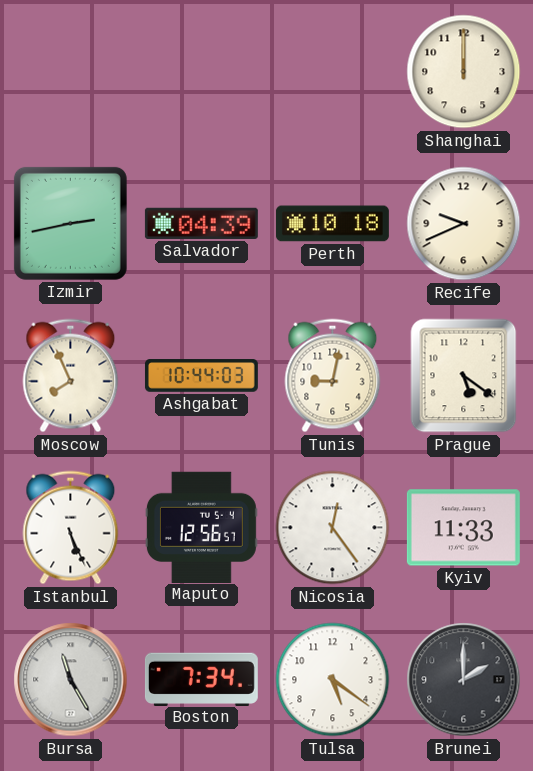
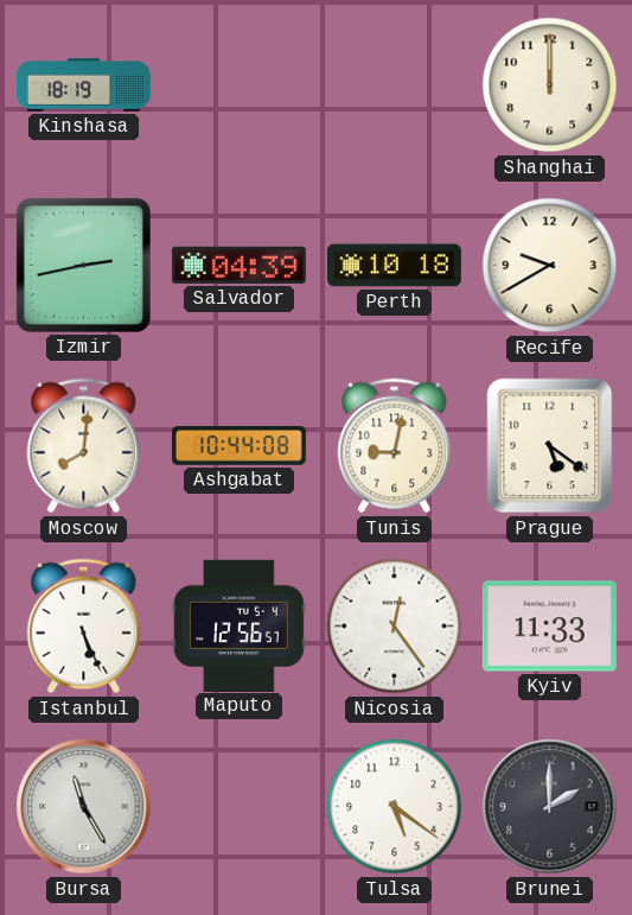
Kinshasa: none -> 18:19 (83, 85)
Recife: 9:41 -> 9:40 (550, 266)
Moscow: 7:56 -> 8:01 (84, 446)
Ashgabat: 10:44:03 -> 10:44:08 (238, 446)
Boston: 7:34 -> none (201, 679)
